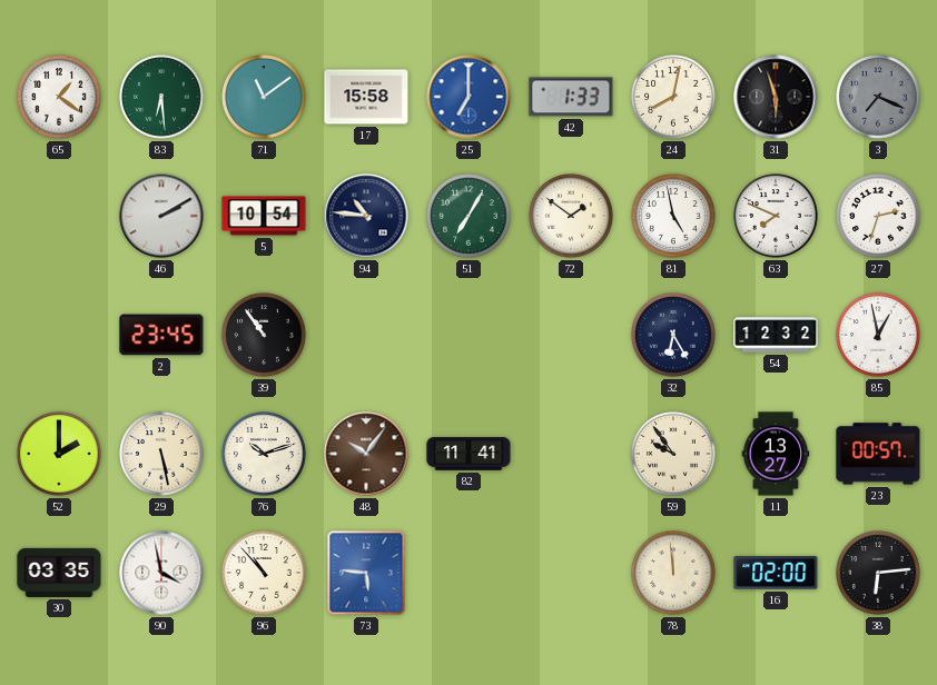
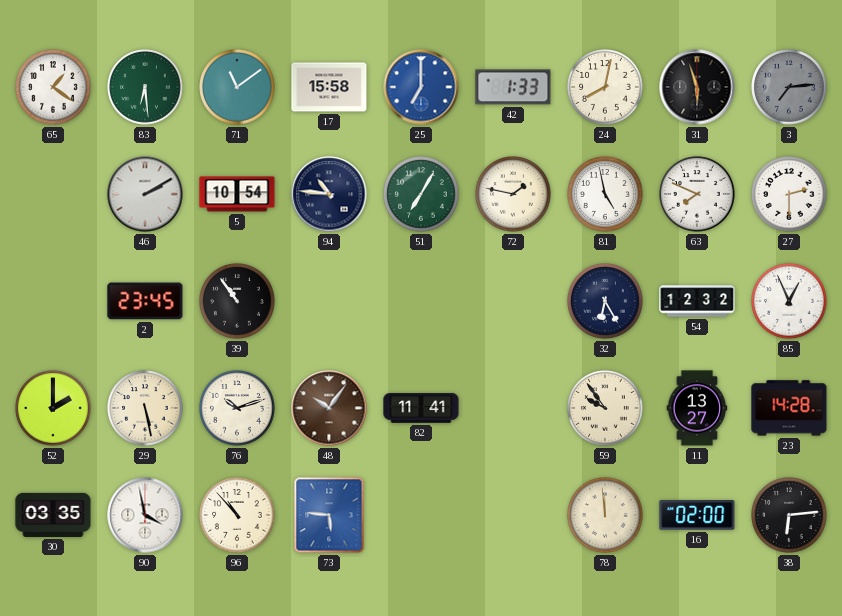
3: 7:19 -> 7:14 (789, 87)
72: 1:51 -> 1:47 (513, 194)
27: 2:33 -> 2:30 (789, 194)
85: 12:58 -> 12:56 (789, 301)
23: 00:57 -> 14:28 (789, 408)
